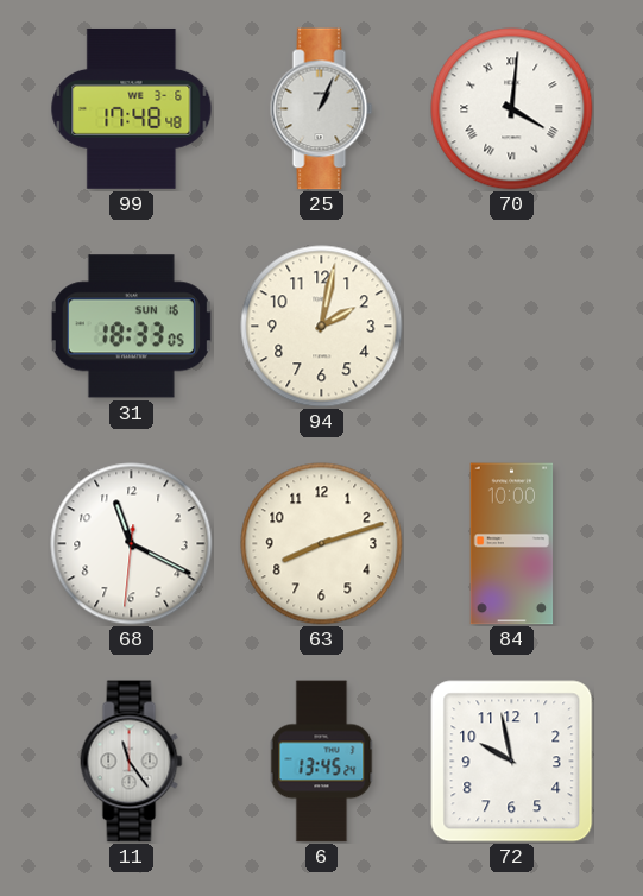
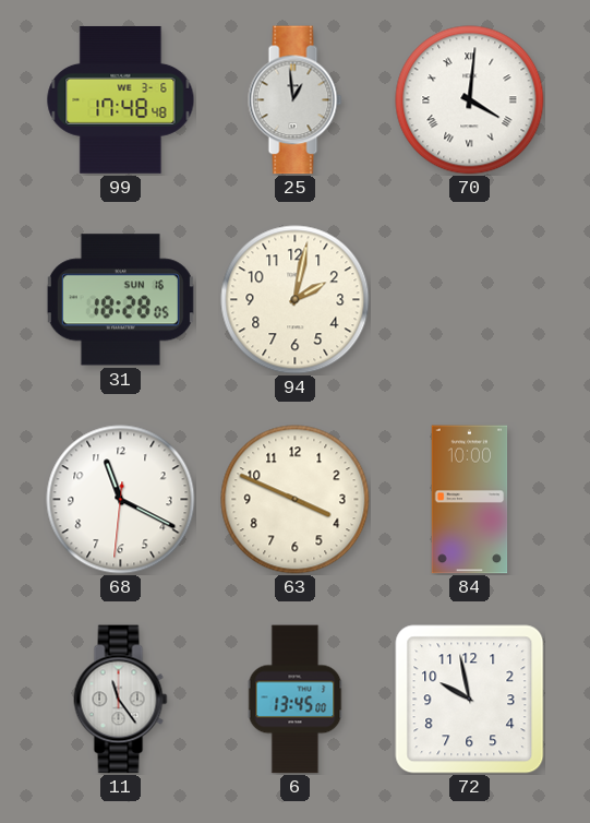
25: 1:04 -> 12:59 (296, 100)
31: 18:33 -> 18:28 (120, 300)
63: 8:12 -> 3:49 (296, 500)
6: 13:45:24 -> 13:45:00 (296, 700)
